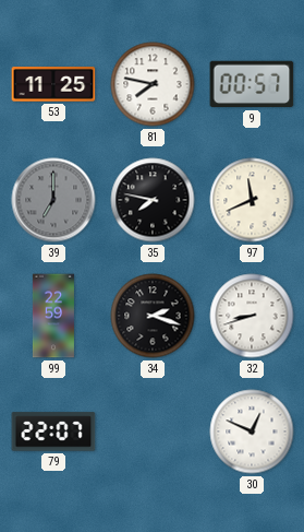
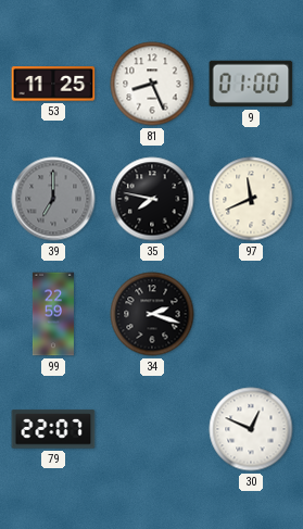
81: 7:47 -> 8:26 (152, 84)
9: 00:57 -> 01:00 (251, 84)
32: 8:42 -> none (252, 316)
